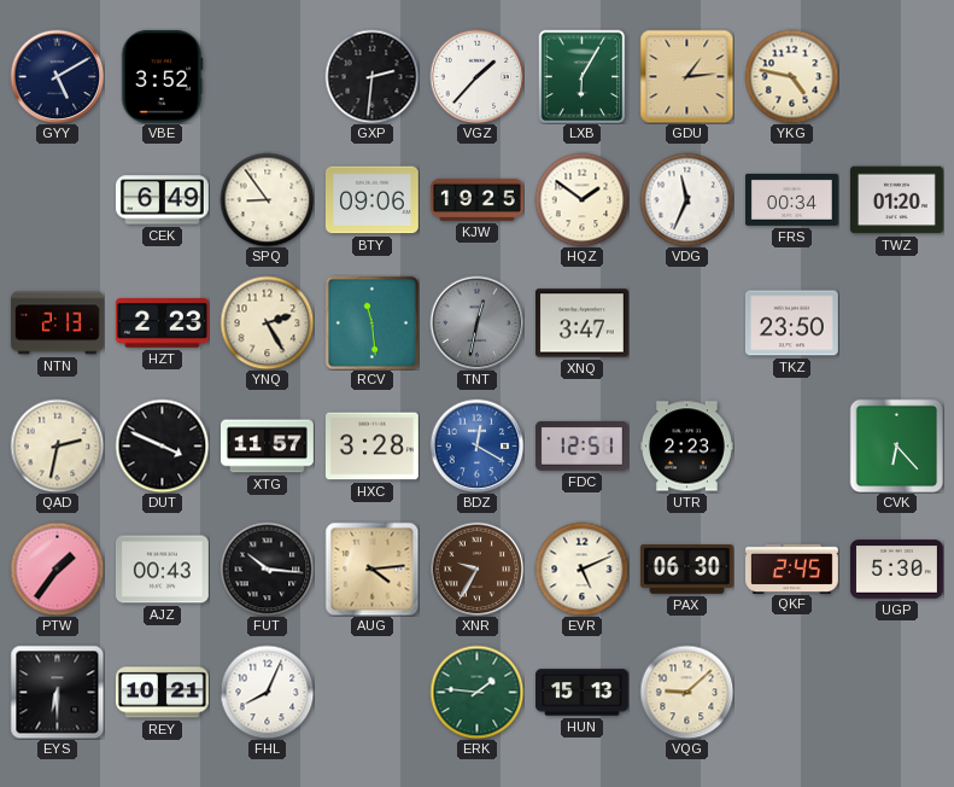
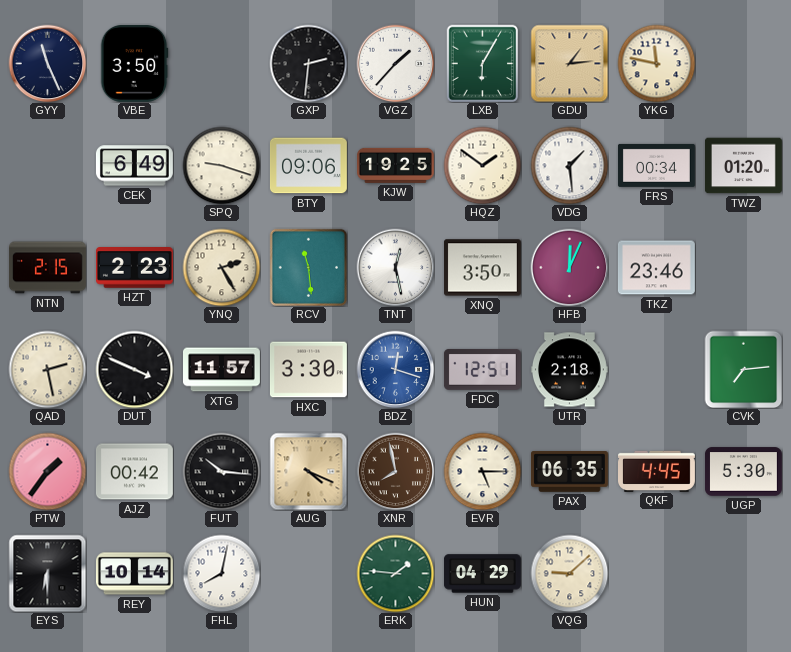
GYY: 5:10 -> 11:26 (47, 63)
VBE: 3:52 -> 3:50 (134, 63)
YKG: 4:47 -> 11:47 (656, 63)
SPQ: 8:54 -> 9:18 (221, 165)
VDG: 11:34 -> 1:29 (569, 165)
NTN: 2:13 -> 2:15 (47, 268)
TNT: 12:32 -> 12:28 (395, 267)
TNT dial: grey -> white (395, 267)
XNQ: 3:47 -> 3:50 (482, 268)
HFB: none -> 12:04 (569, 267)
TKZ: 23:50 -> 23:46 (656, 268)
QAD: 2:32 -> 2:28 (47, 369)
HXC: 3:28 -> 3:30 (308, 370)
BDZ: 12:20 -> 12:18 (395, 369)
UTR: 2:23 -> 2:18 (569, 370)
CVK: 6:23 -> 7:14 (743, 369)
AJZ: 00:43 -> 00:42 (134, 472)
AUG: 4:14 -> 4:19 (308, 471)
XNR: 9:35 -> 7:58 (395, 471)
EVR: 5:11 -> 5:15 (482, 471)
PAX: 06:30 -> 06:35 (569, 472)
QKF: 2:45 -> 4:45 (657, 471)
REY: 10:21 -> 10:14 (135, 574)
FHL: 8:04 -> 8:02 (221, 573)
HUN: 15:13 -> 04:29 (482, 574)
